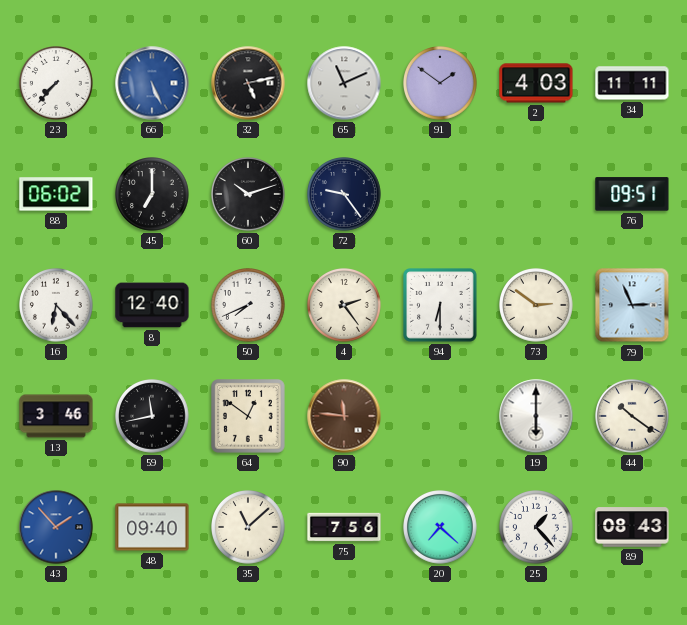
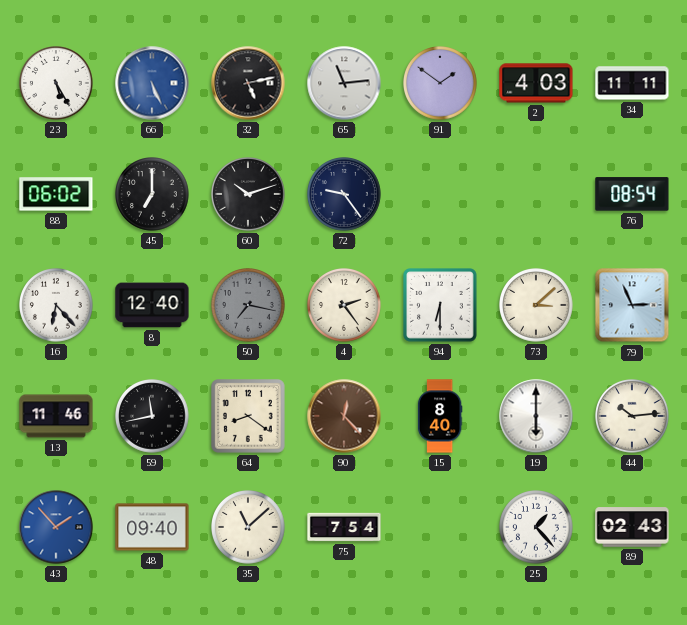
23: 7:37 -> 5:25 (57, 84)
65: 11:11 -> 11:14 (344, 83)
76: 09:51 -> 08:54 (632, 194)
50: 7:41 -> 7:17 (249, 306)
50 dial: white -> grey (249, 306)
73: 2:51 -> 3:08 (537, 306)
13: 3:46 -> 11:46 (56, 416)
64: 12:51 -> 8:21 (248, 416)
90: 11:46 -> 12:23 (344, 416)
15: none -> 8:40 (440, 416)
44: 10:21 -> 10:14 (633, 417)
75: 7:56 -> 7:54 (344, 527)
20: 7:22 -> none (441, 528)
89: 08:43 -> 02:43 (632, 527)
